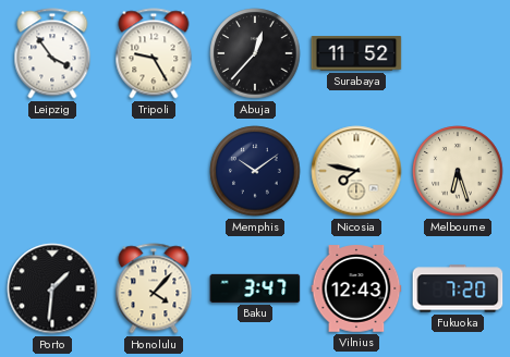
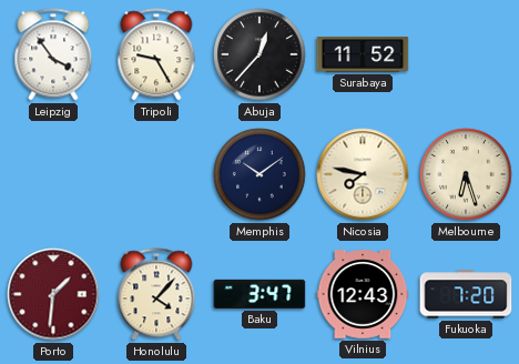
Porto dial: black -> burgundy (53, 294)
